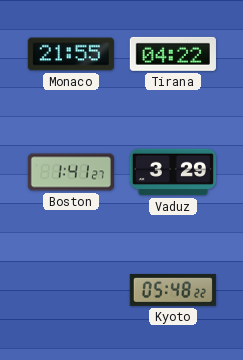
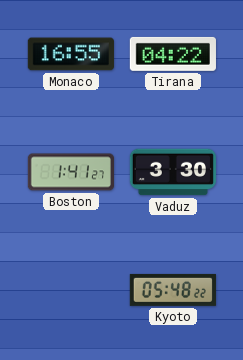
Monaco: 21:55 -> 16:55 (71, 54)
Vaduz: 3:29 -> 3:30 (173, 172)
